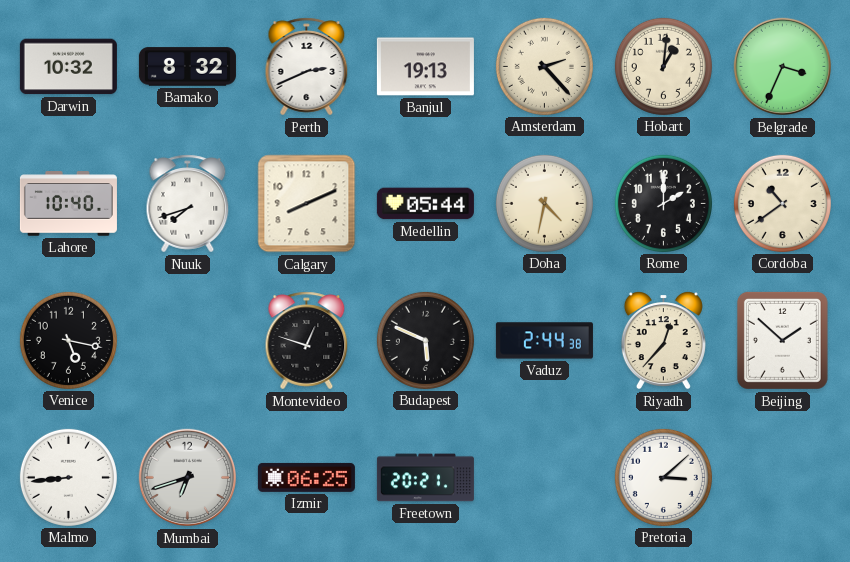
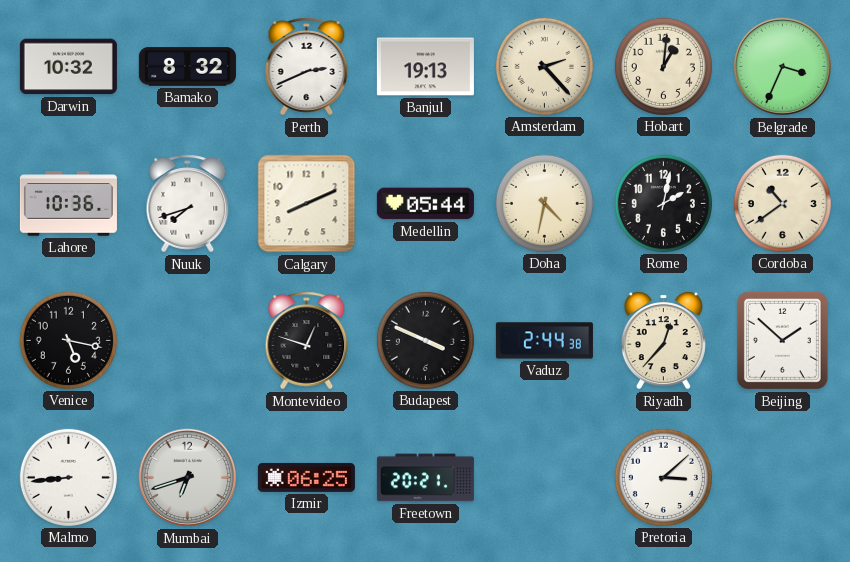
Lahore: 10:40 -> 10:36 (68, 204)
Rome: 2:00 -> 2:02 (663, 203)
Budapest: 5:49 -> 3:49 (425, 340)
